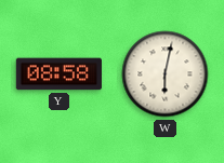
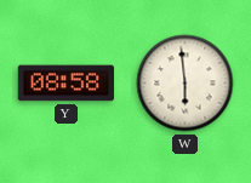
W: 6:02 -> 5:59 (186, 84)
